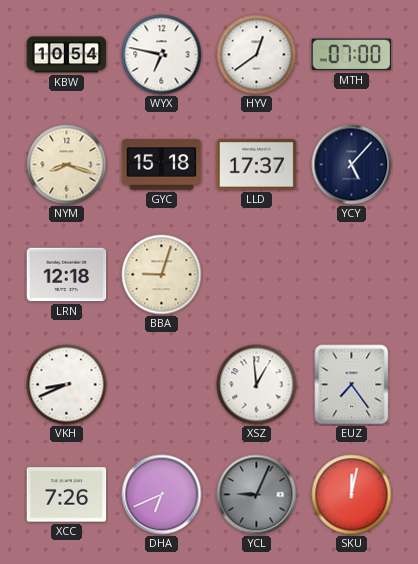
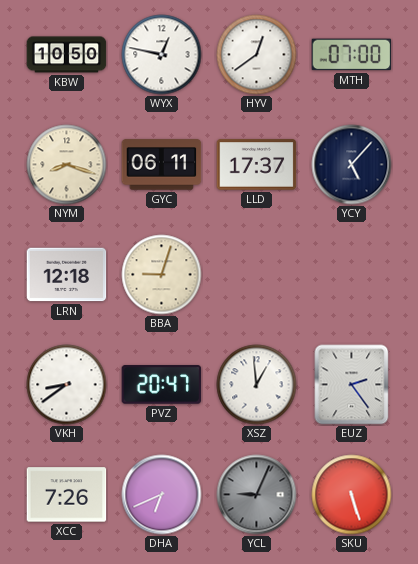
KBW: 10:54 -> 10:50 (67, 55)
WYX: 6:47 -> 12:47 (162, 55)
GYC: 15:18 -> 06:11 (162, 165)
VKH: 8:41 -> 8:39 (67, 385)
PVZ: none -> 20:47 (162, 385)
EUZ: 7:24 -> 2:24 (352, 385)
SKU: 12:02 -> 5:27 (352, 495)
